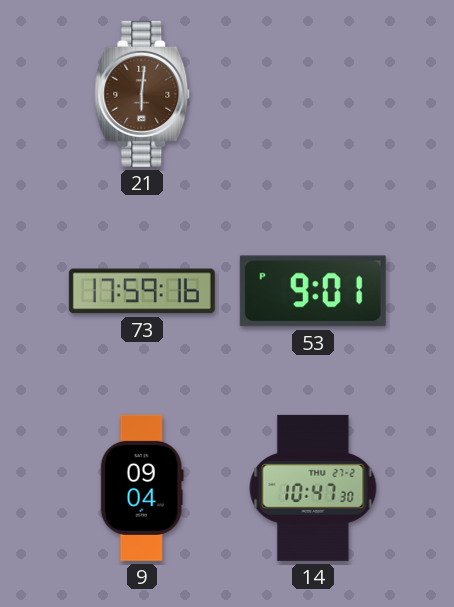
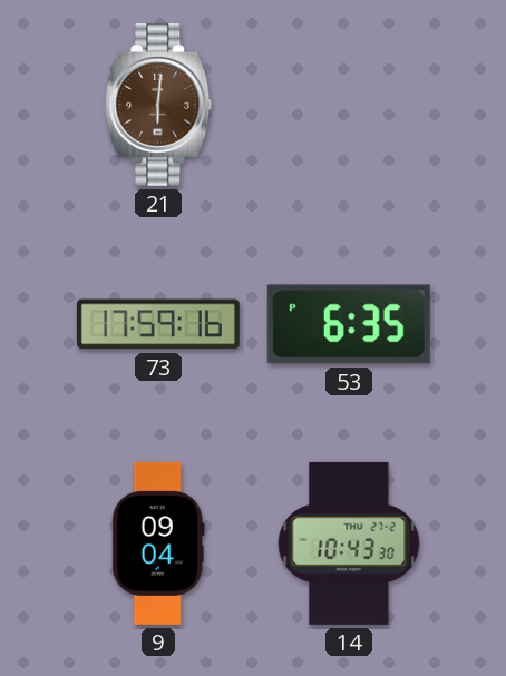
53: 9:01 -> 6:35 (349, 324)
14: 10:47 -> 10:43 (349, 543)
